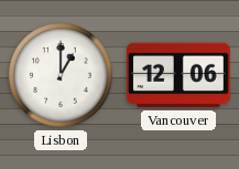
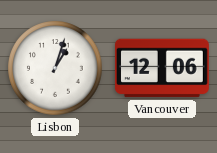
Lisbon: 1:00 -> 1:03 (55, 68)
